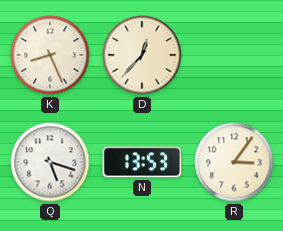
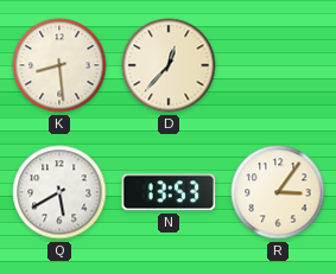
K: 8:26 -> 8:29 (59, 65)
Q: 5:18 -> 5:40 (59, 192)
